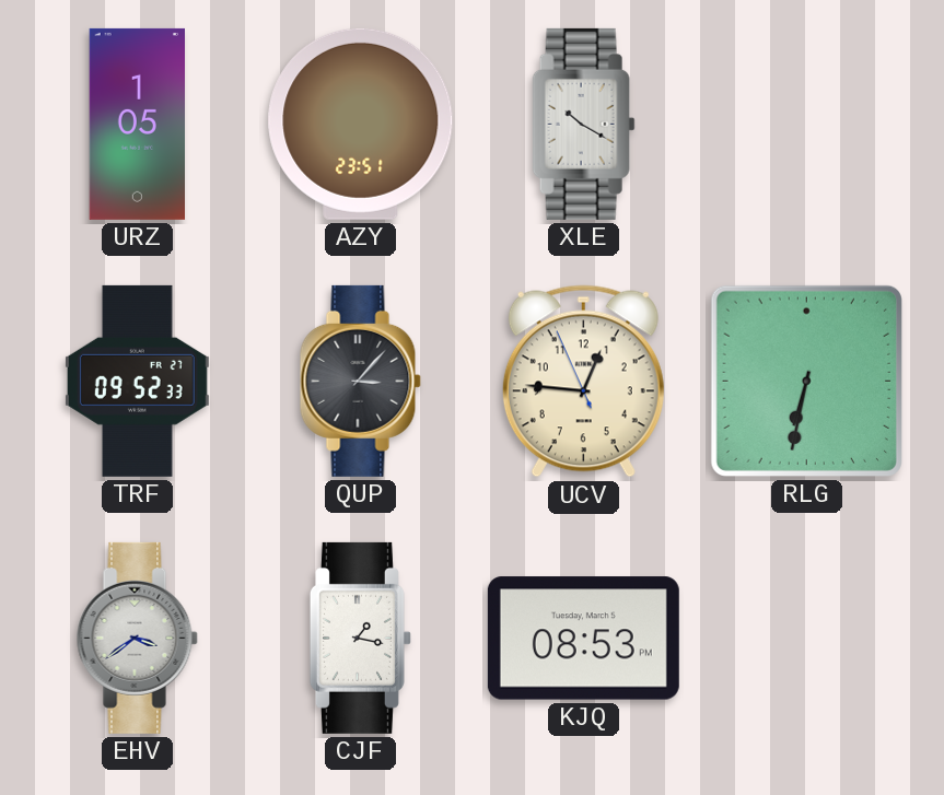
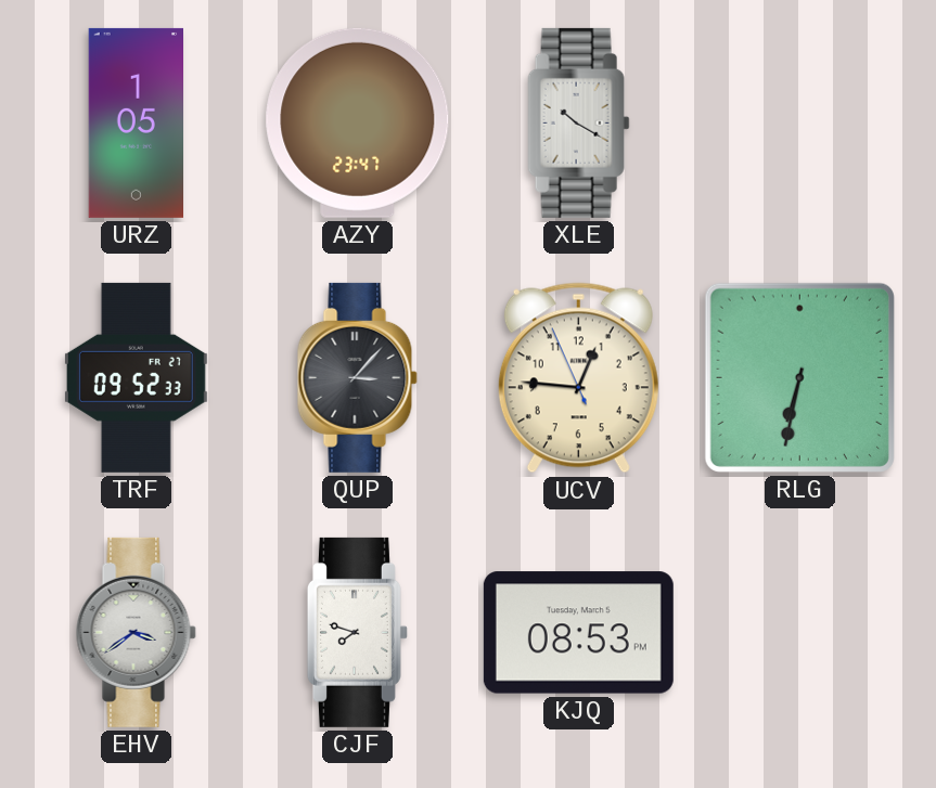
AZY: 23:51 -> 23:47 (358, 122)
CJF: 1:17 -> 7:48 (357, 632)
